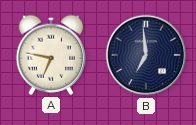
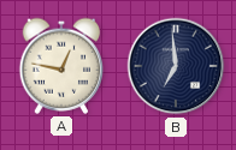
A: 6:47 -> 12:47 (61, 66)
